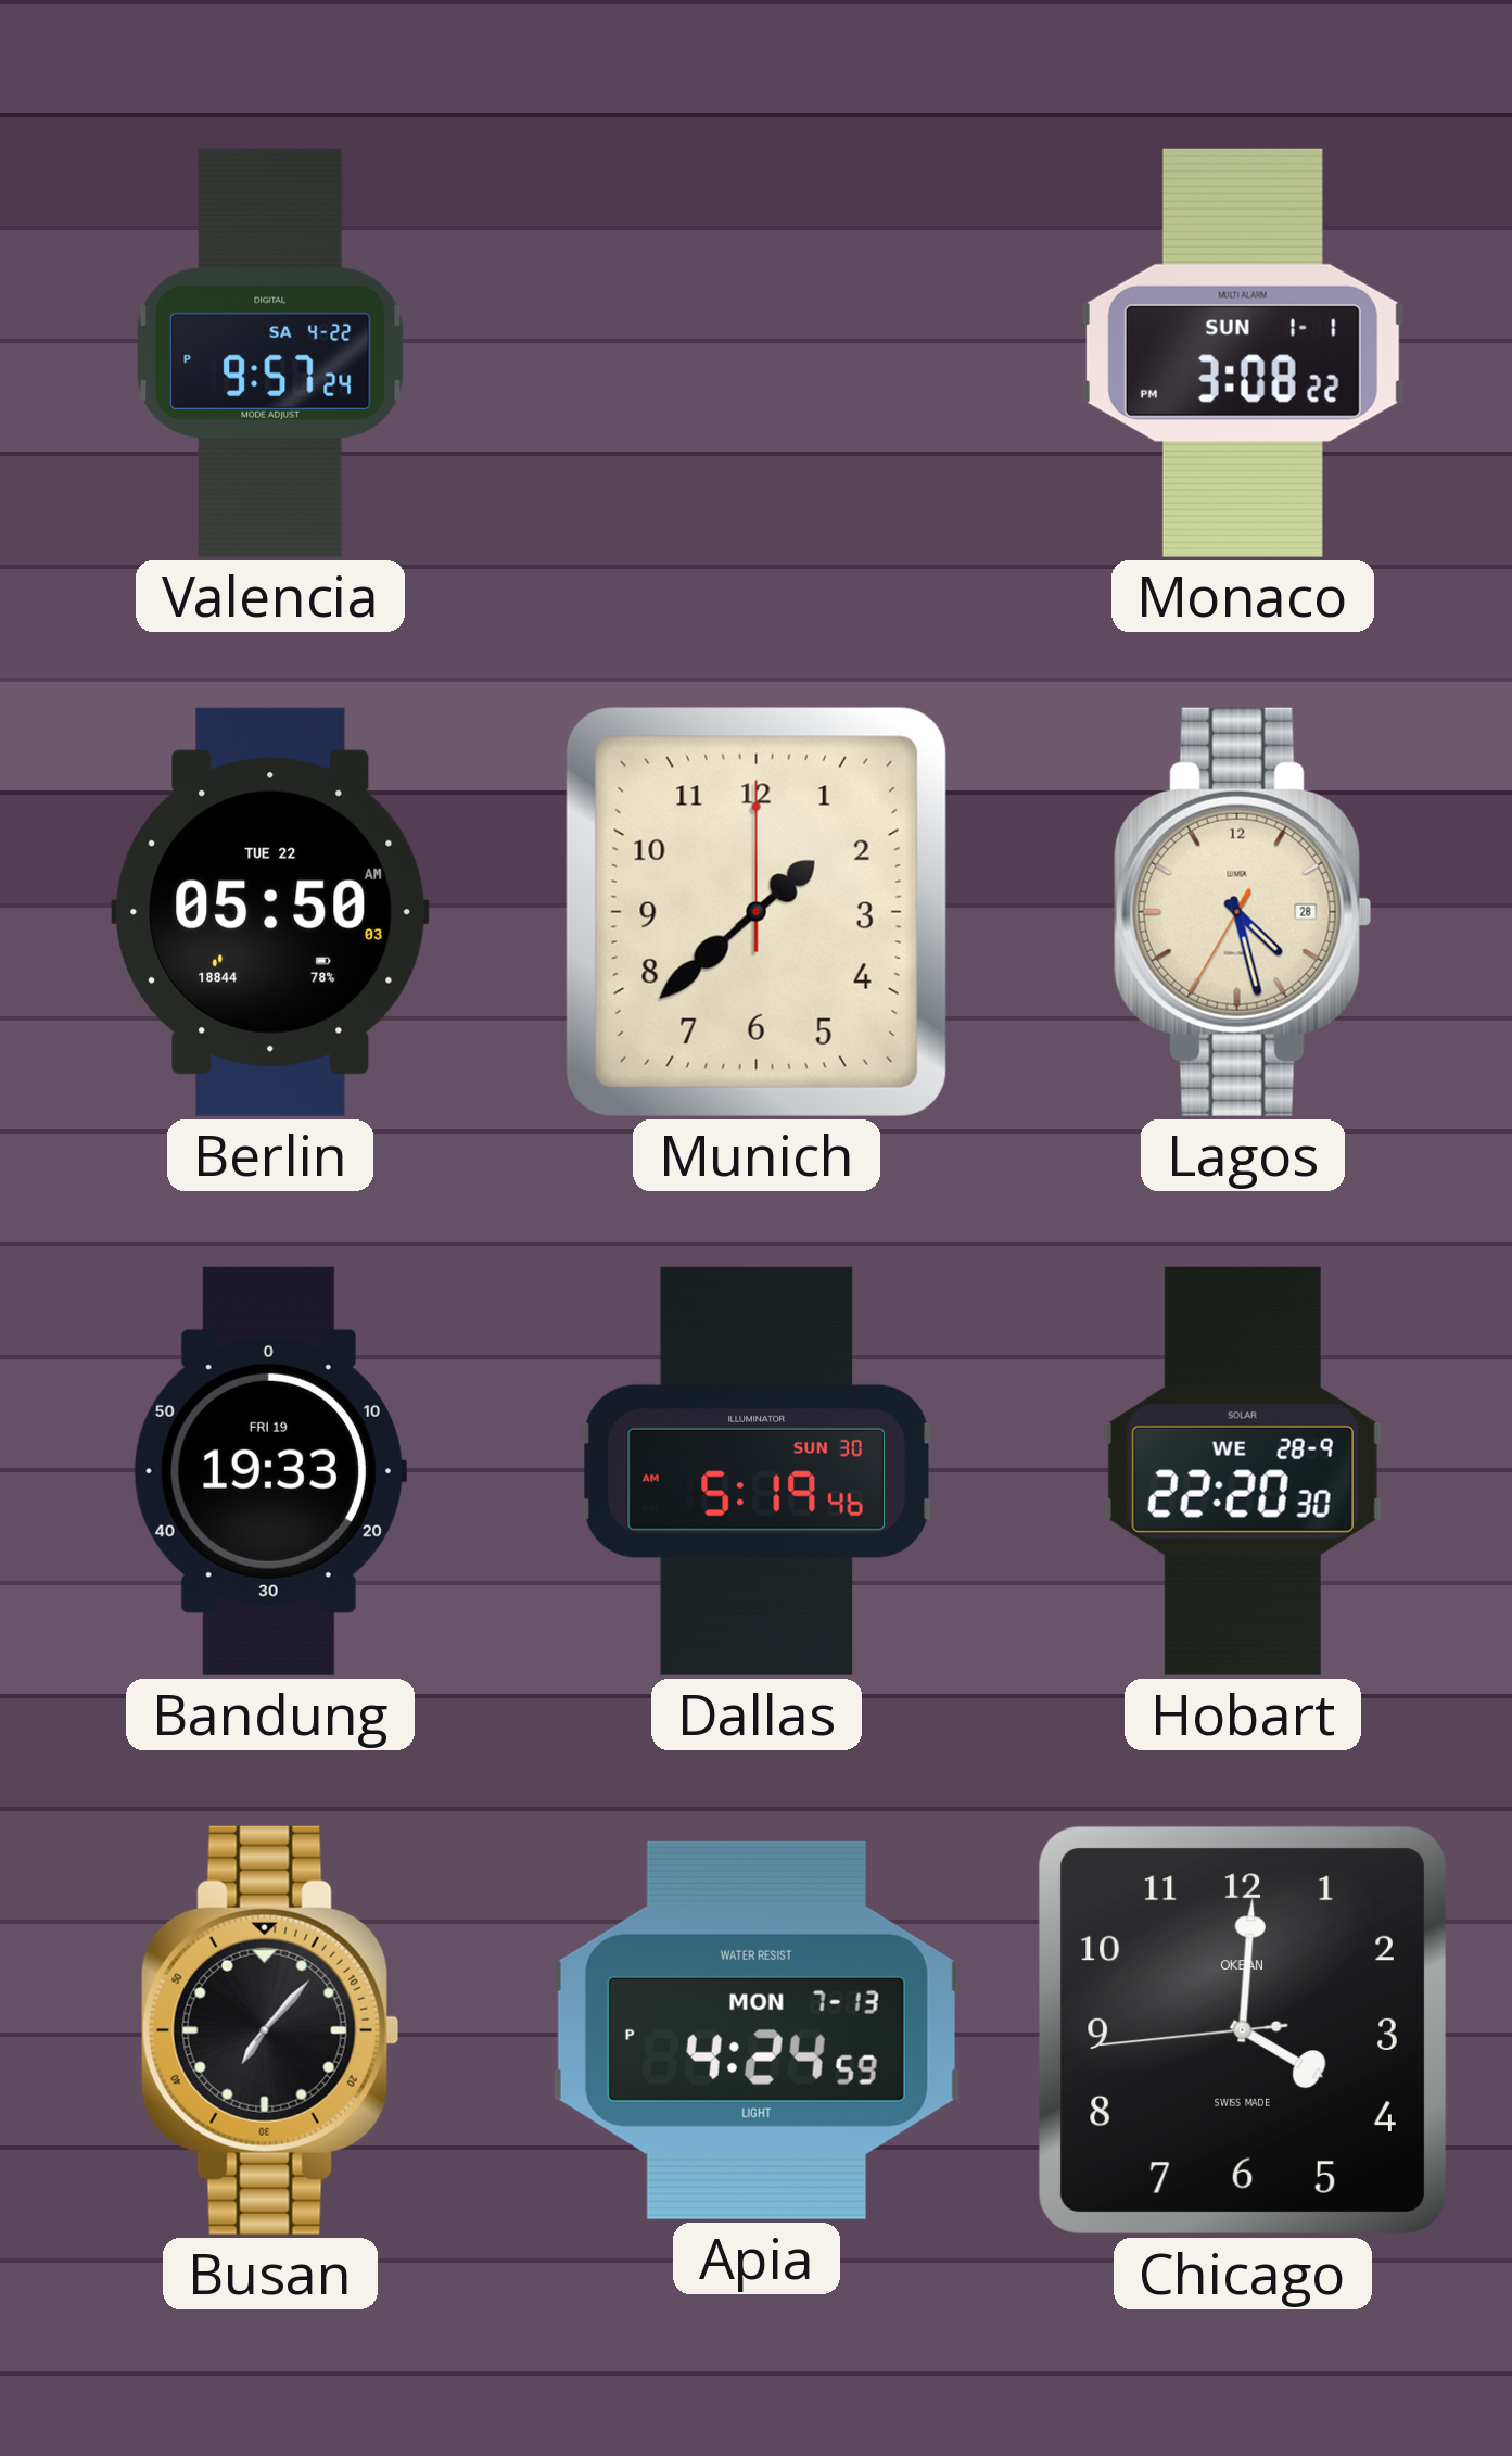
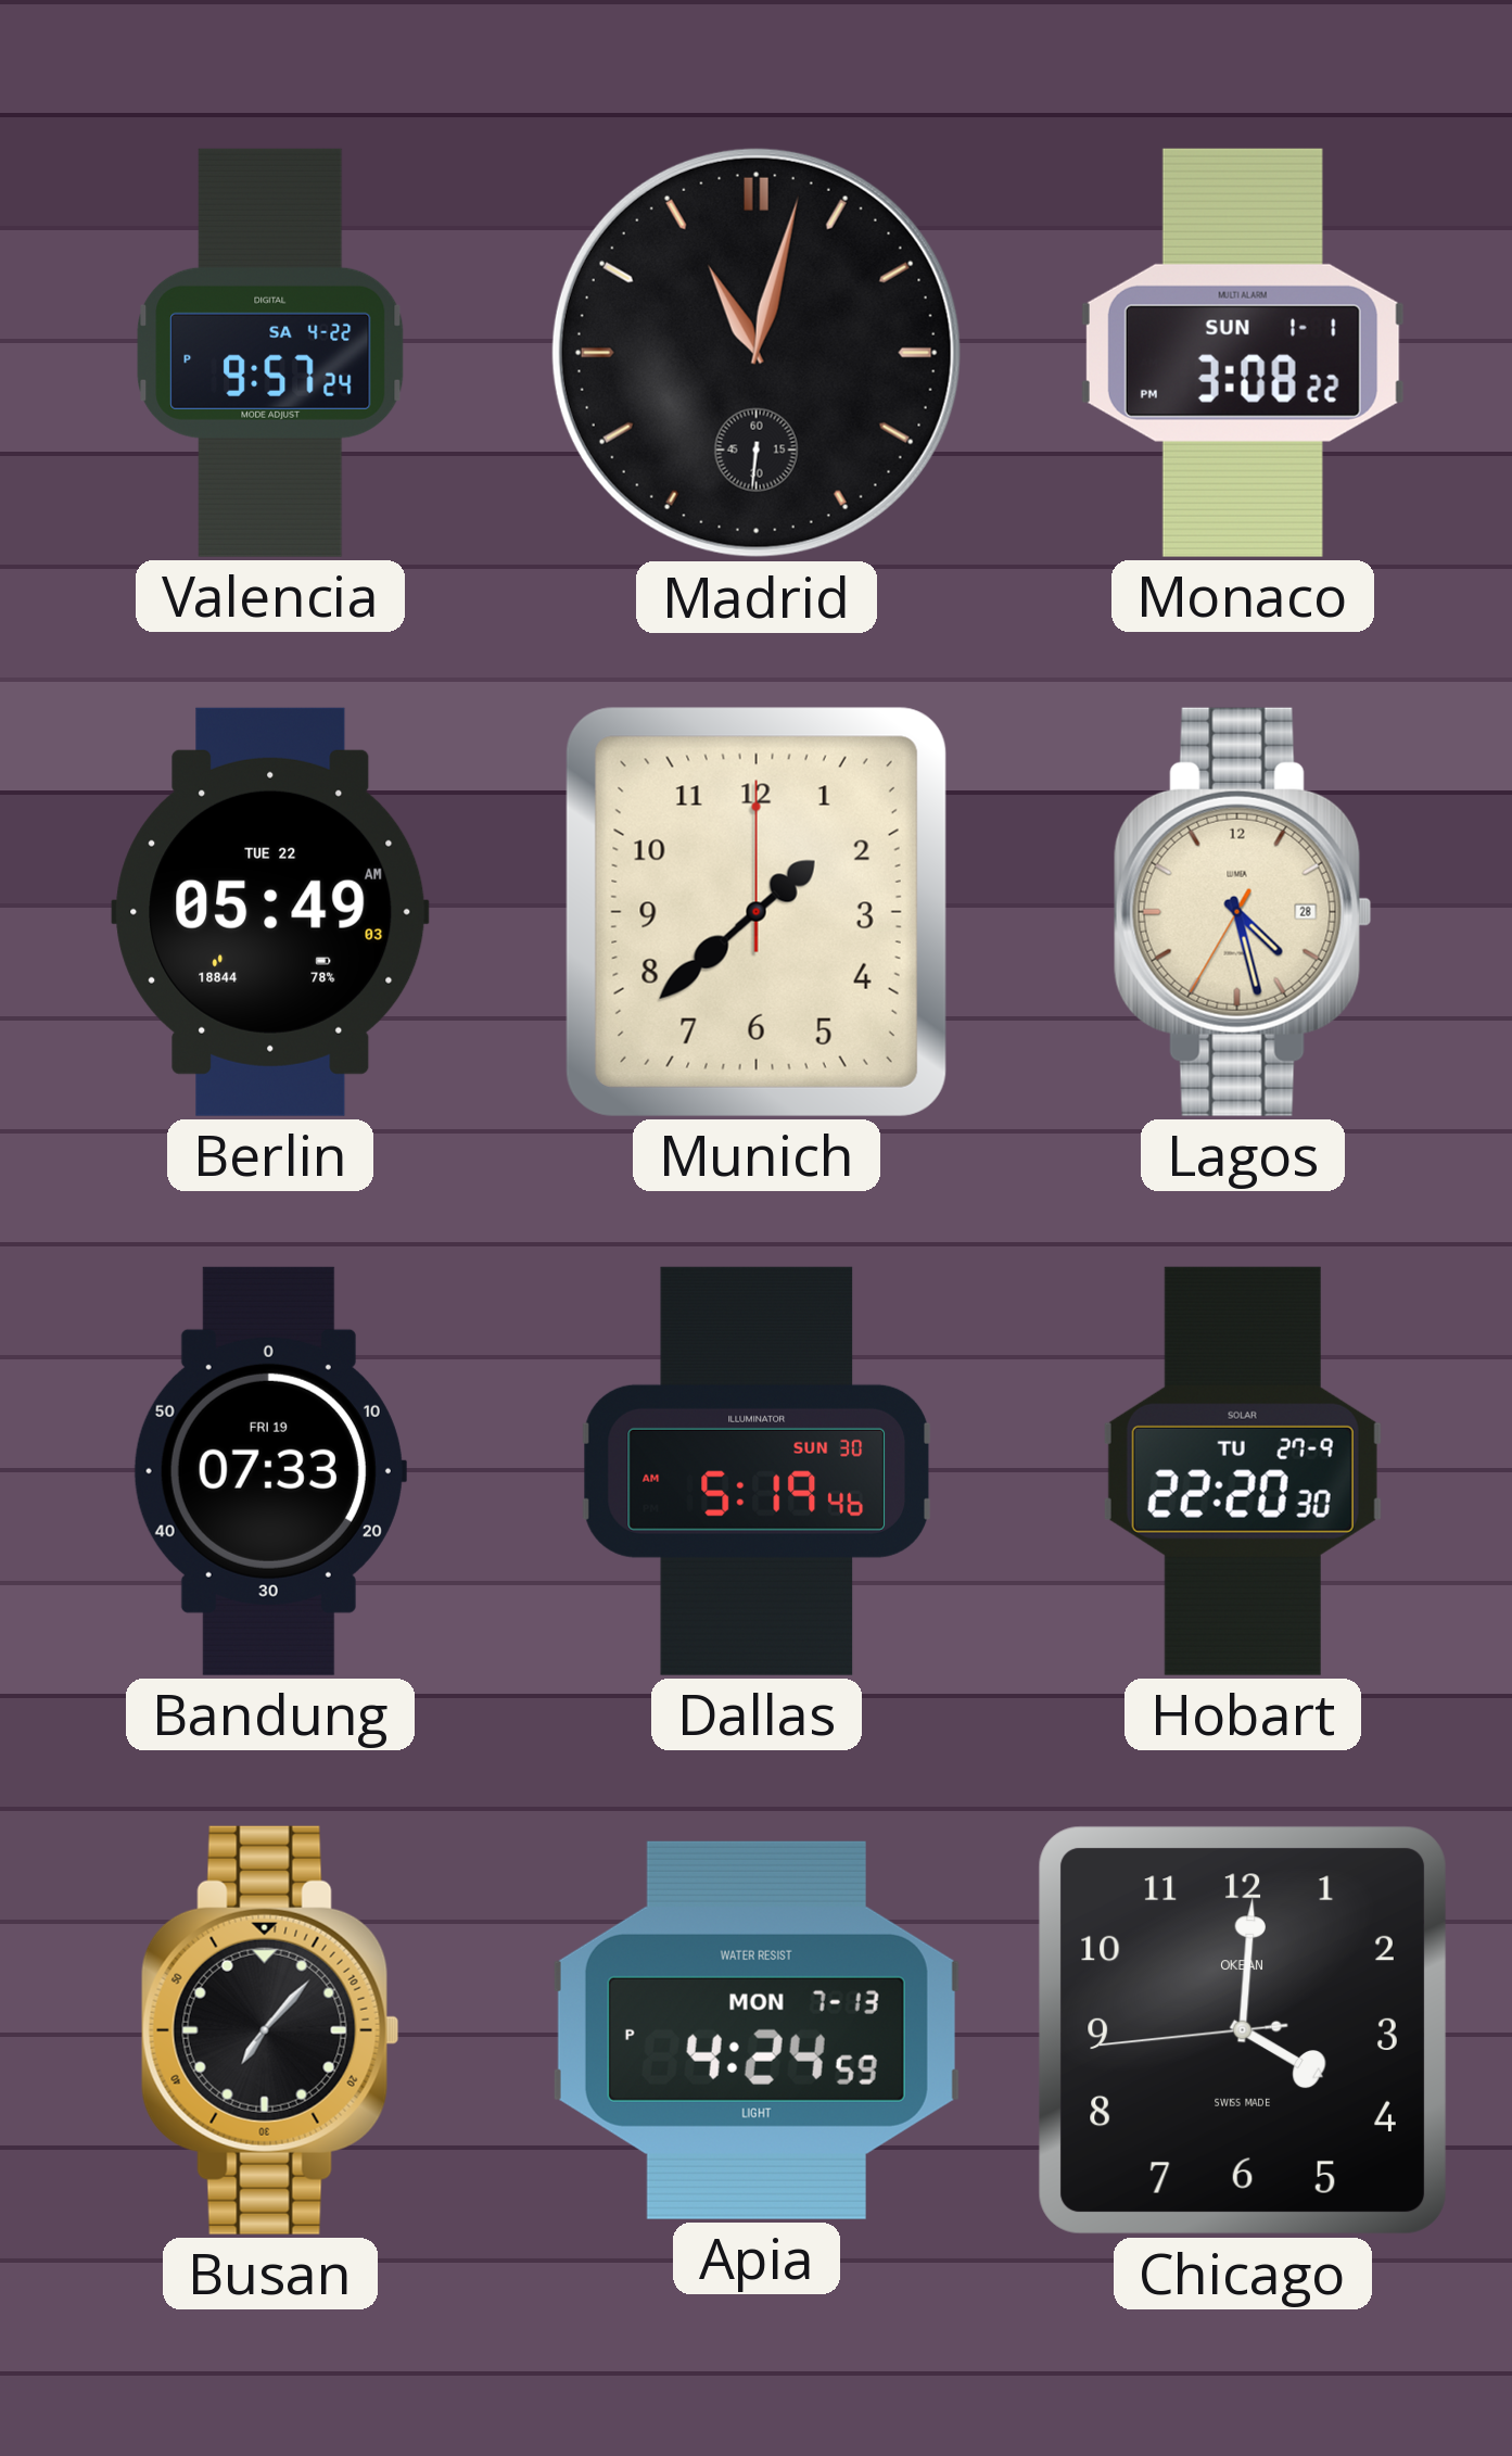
Madrid: none -> 11:02 (757, 353)
Berlin: 05:50 -> 05:49 (270, 912)
Bandung: 19:33 -> 07:33 (269, 1471)
Hobart date: WE 28-9 -> TU 27-9 (1243, 1471)
